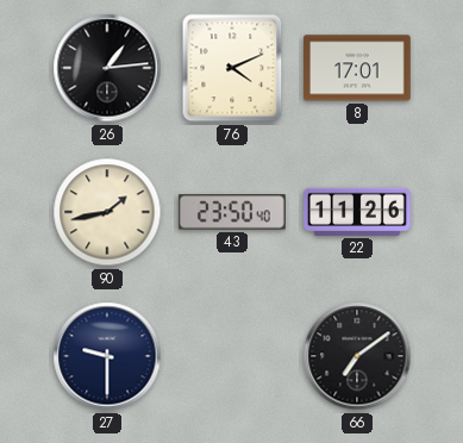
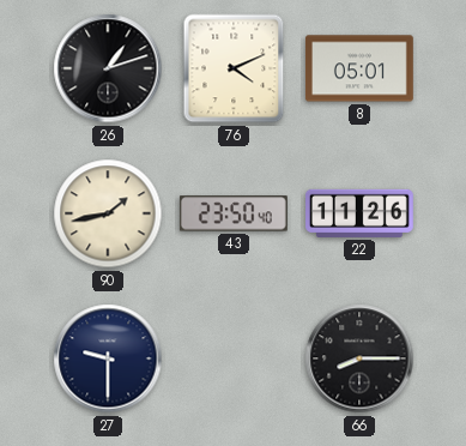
26: 1:14 -> 1:12 (108, 68)
8: 17:01 -> 05:01 (359, 68)
66: 7:09 -> 8:15 (359, 358)
